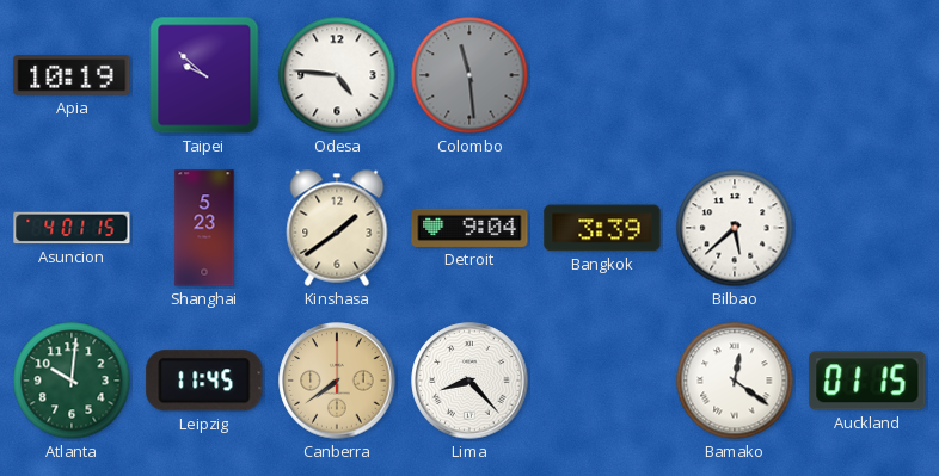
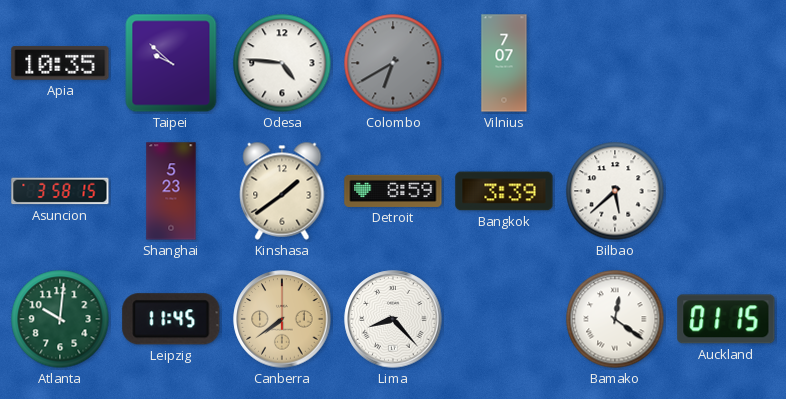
Apia: 10:19 -> 10:35 (60, 63)
Colombo: 11:29 -> 6:40 (393, 63)
Vilnius: none -> 7:07 (504, 63)
Asuncion: 4:01 -> 3:58 (60, 191)
Detroit: 9:04 -> 8:59 (393, 191)
